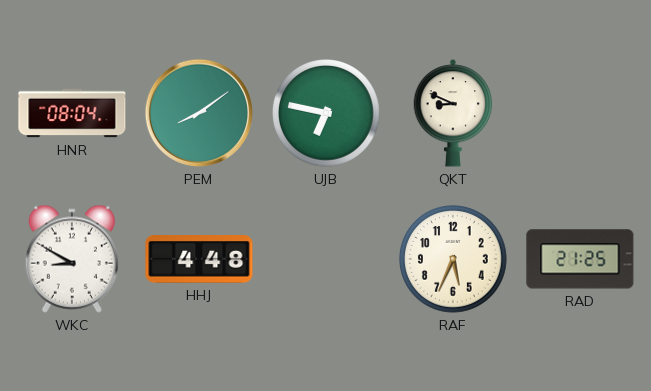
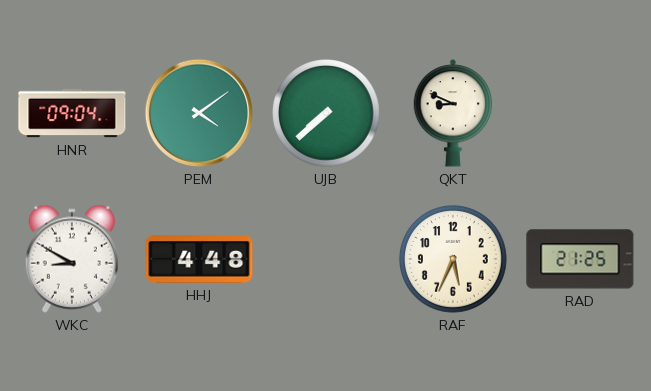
HNR: 08:04 -> 09:04 (72, 113)
PEM: 8:09 -> 4:09 (199, 113)
UJB: 6:47 -> 7:38 (327, 114)
